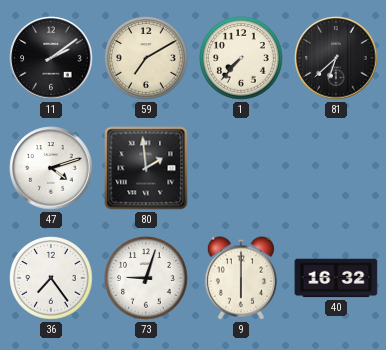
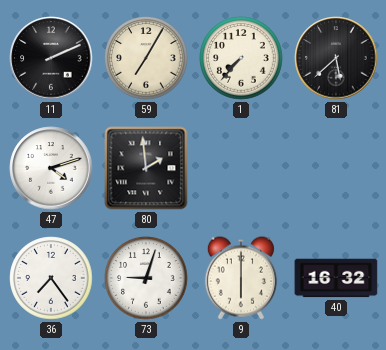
11: 2:09 -> 2:11 (51, 58)
59: 7:10 -> 7:05 (146, 58)
81: 6:38 -> 5:38 (336, 58)
